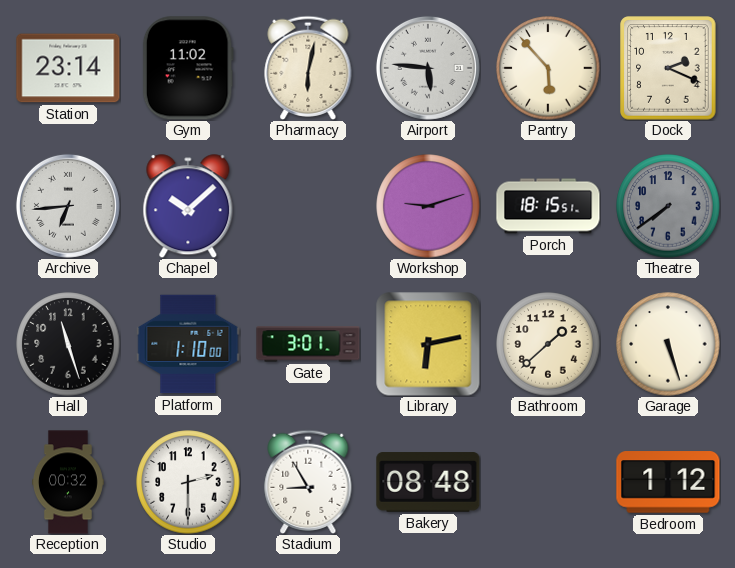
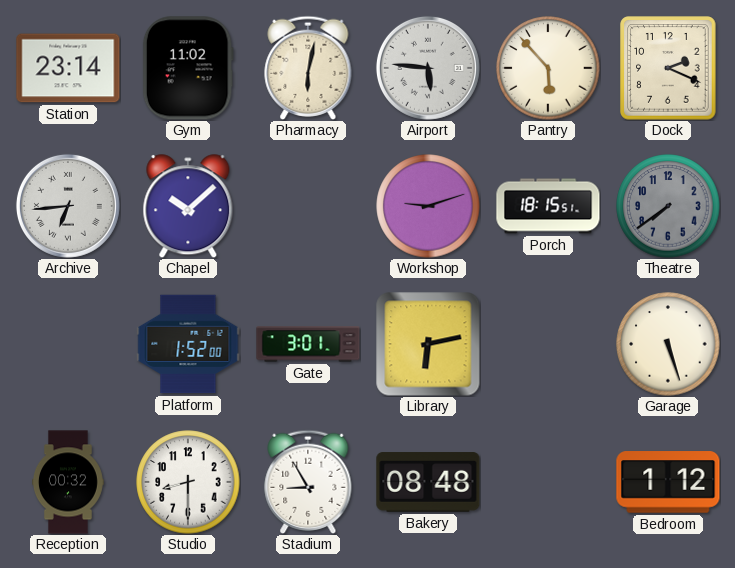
Hall: 11:27 -> none (68, 344)
Platform: 1:10 -> 1:52 (188, 344)
Bathroom: 1:38 -> none (548, 344)
Studio: 2:30 -> 8:30 (188, 482)
